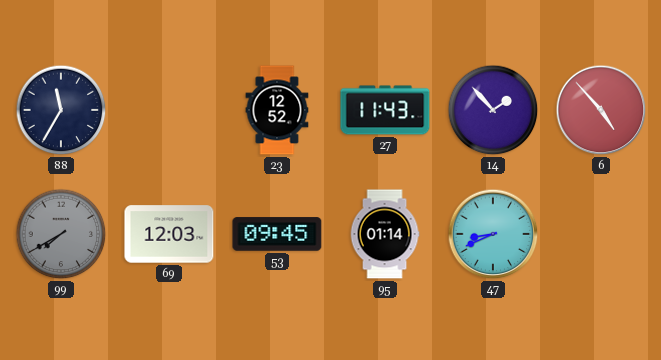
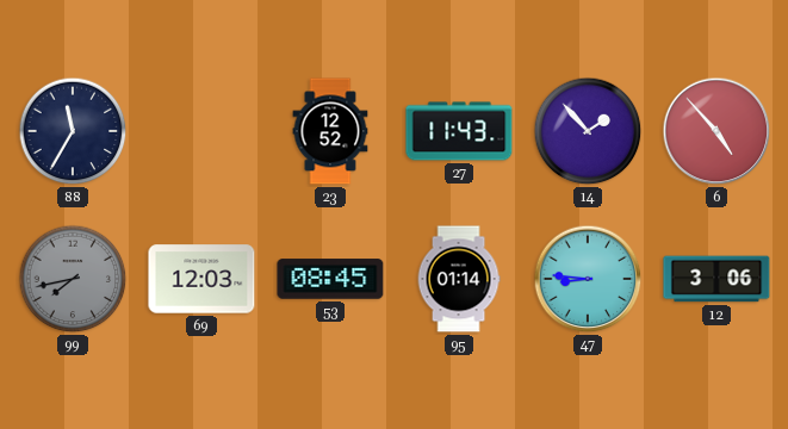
99: 7:40 -> 7:43 (73, 279)
53: 09:45 -> 08:45 (330, 279)
47: 8:41 -> 8:46 (588, 279)
12: none -> 3:06 (716, 279)
